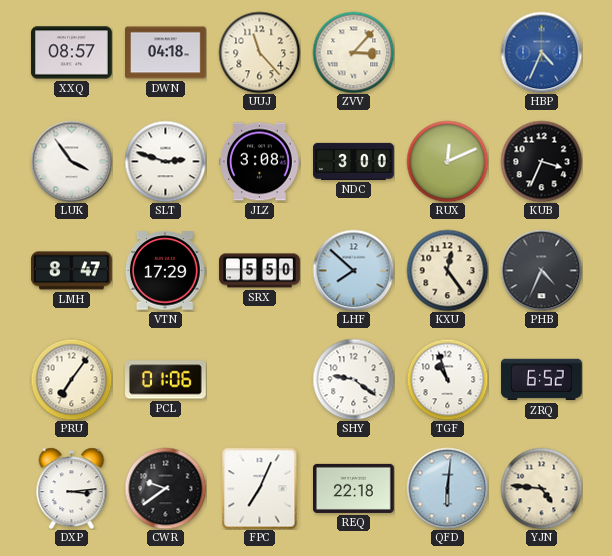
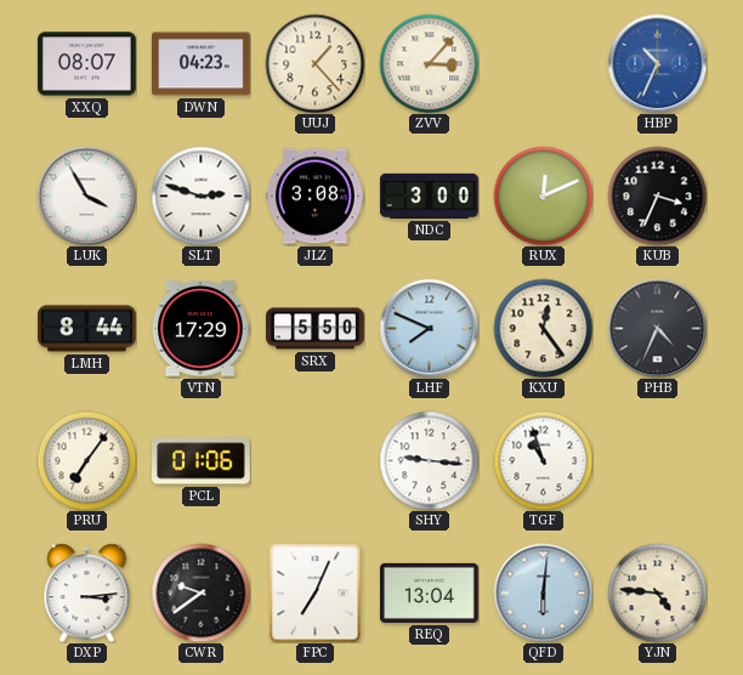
XXQ: 08:57 -> 08:07 (87, 64)
DWN: 04:18 -> 04:23 (202, 64)
UUJ: 11:23 -> 1:23 (314, 63)
HBP: 4:34 -> 10:34 (657, 63)
LUK: 3:54 -> 3:55 (86, 195)
LMH: 8:47 -> 8:44 (87, 329)
LHF: 7:52 -> 7:49 (429, 328)
SHY: 9:21 -> 9:16 (429, 460)
ZRQ: 6:52 -> none (542, 380)
REQ: 22:18 -> 13:04 (430, 592)
